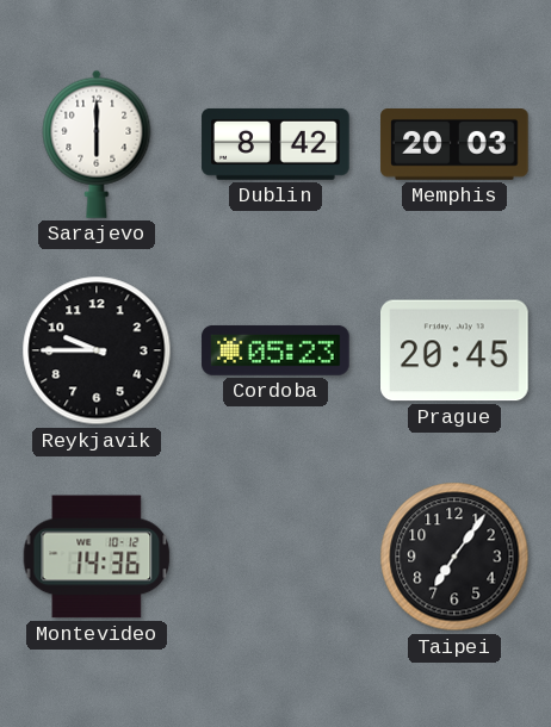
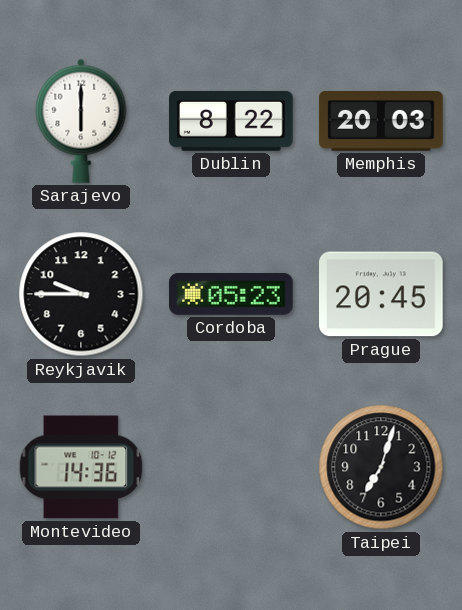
Dublin: 8:42 -> 8:22 (231, 121)
Taipei: 7:06 -> 7:03 (381, 467)
